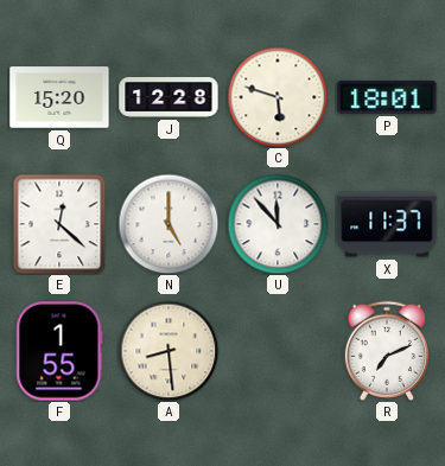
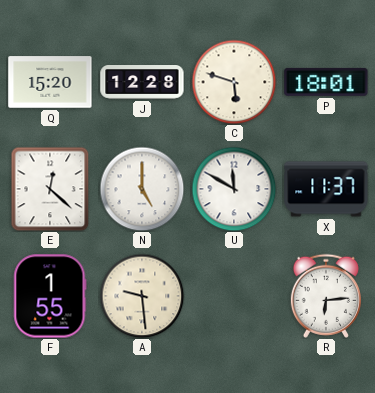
U: 11:53 -> 11:50 (234, 189)
A: 8:29 -> 9:29 (142, 296)
R: 7:11 -> 6:14 (326, 296)
